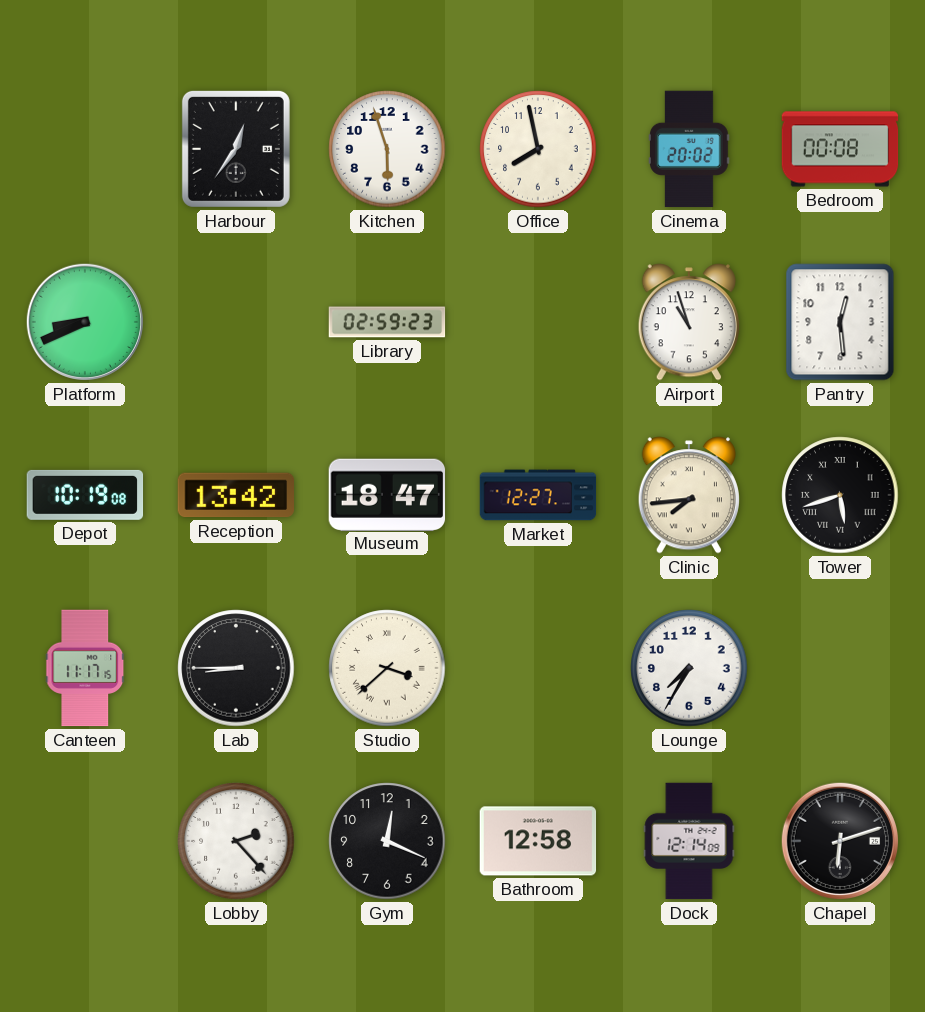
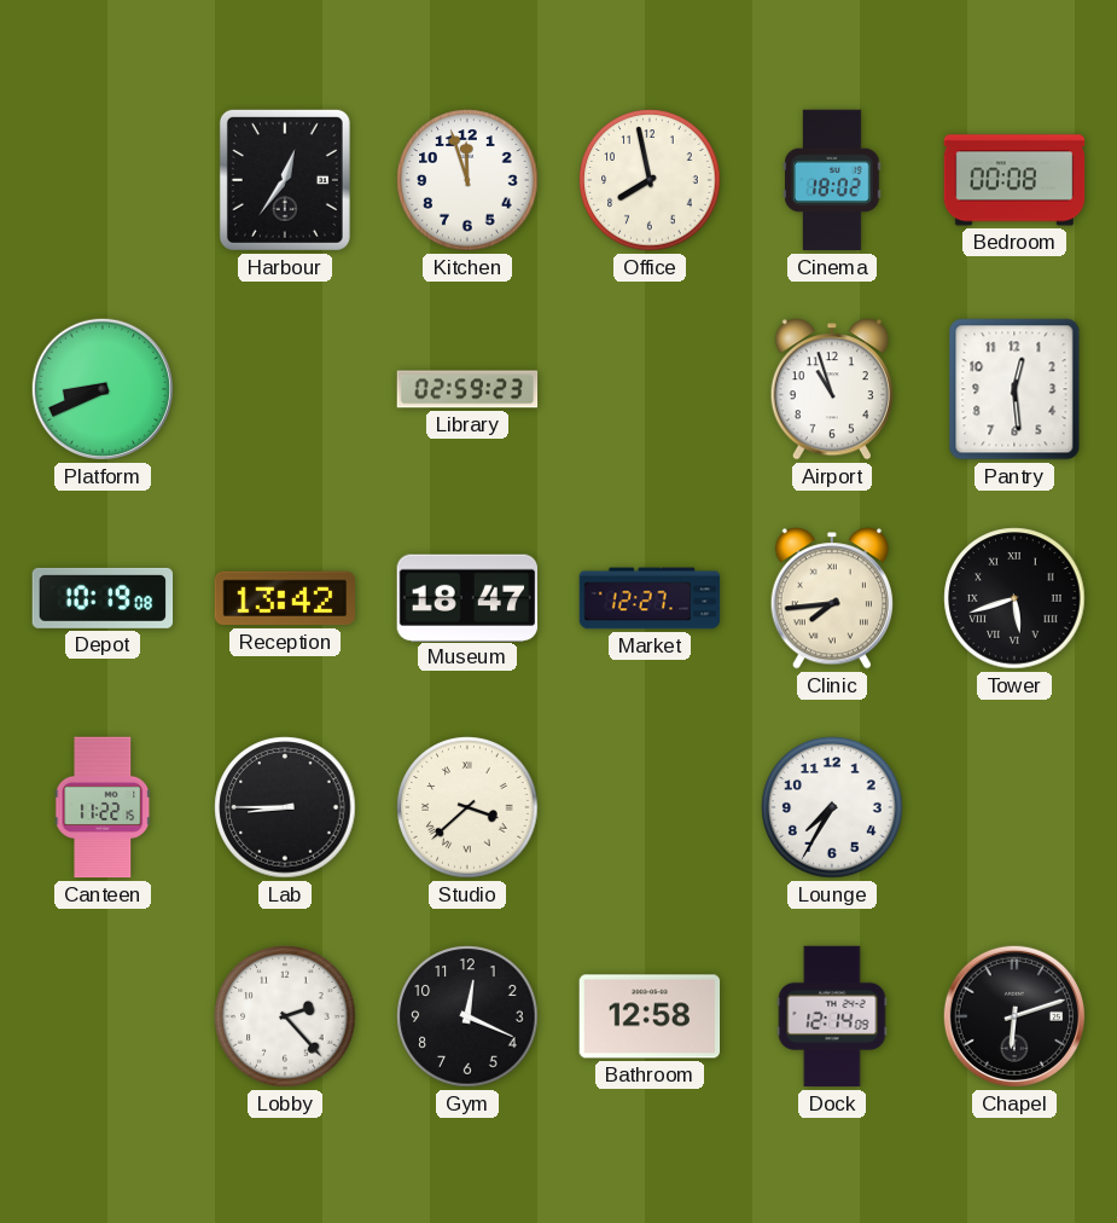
Kitchen: 5:57 -> 11:57 (467, 180)
Cinema: 20:02 -> 18:02 (832, 180)
Canteen: 11:17 -> 11:22 (103, 807)
